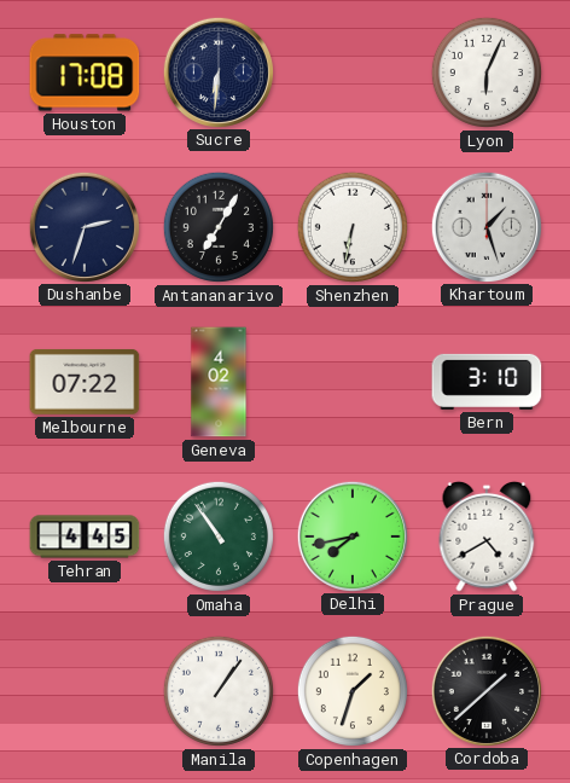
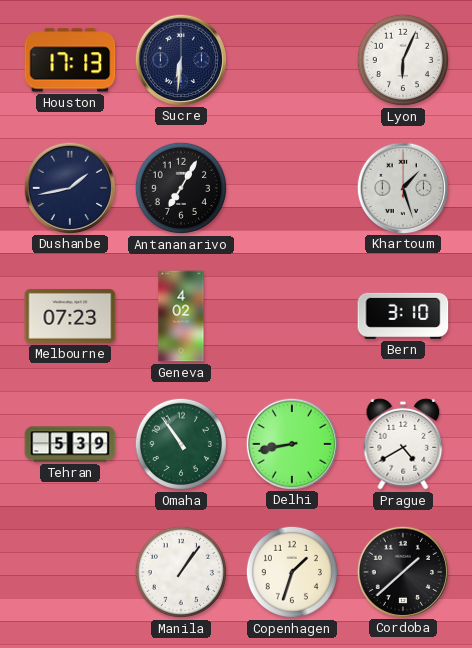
Houston: 17:08 -> 17:13 (70, 60)
Dushanbe: 2:33 -> 1:43 (69, 187)
Shenzhen: 6:32 -> none (353, 227)
Melbourne: 07:22 -> 07:23 (70, 316)
Tehran: 4:45 -> 5:39 (70, 444)
Delhi: 7:43 -> 8:43 (291, 443)
